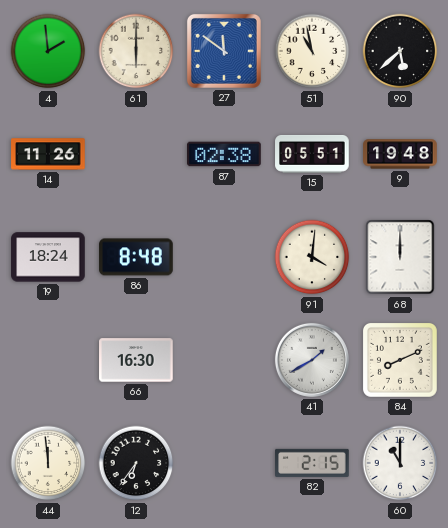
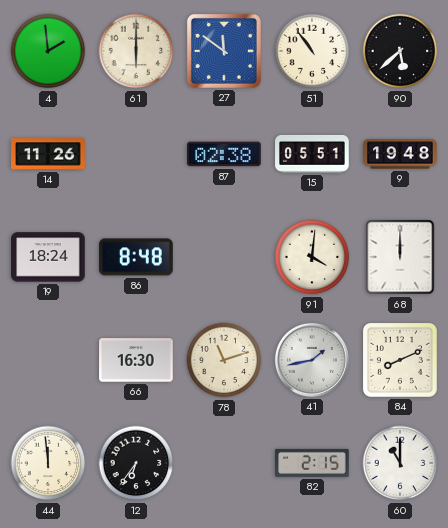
51: 10:58 -> 10:54 (312, 51)
78: none -> 11:12 (224, 360)
41: 1:40 -> 1:43 (312, 360)
